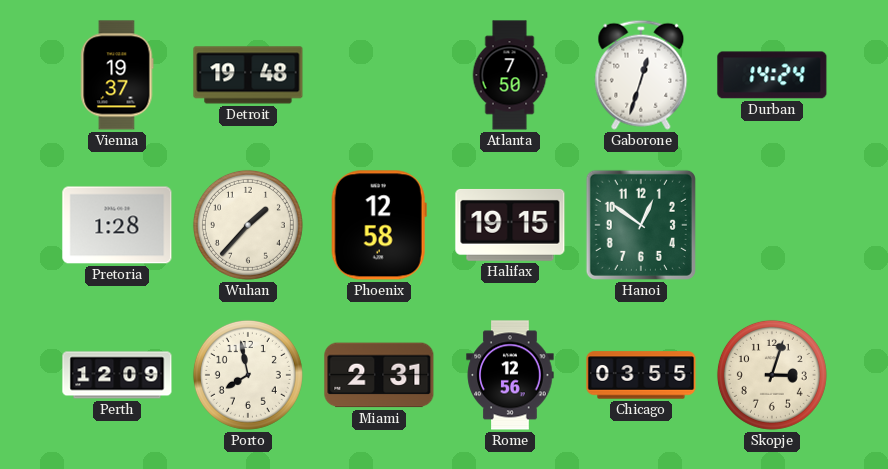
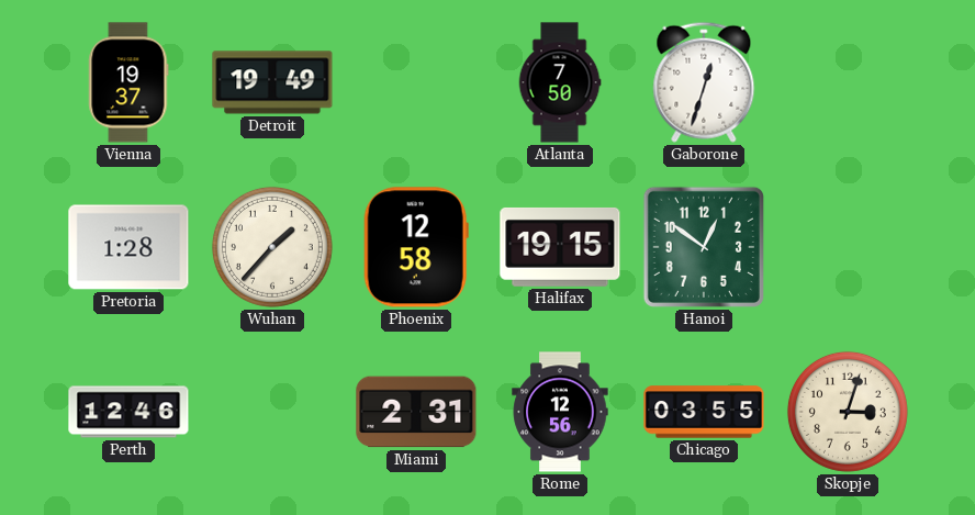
Detroit: 19:48 -> 19:49 (272, 82)
Durban: 14:24 -> none (772, 75)
Perth: 12:09 -> 12:46 (128, 412)
Porto: 7:58 -> none (248, 375)
